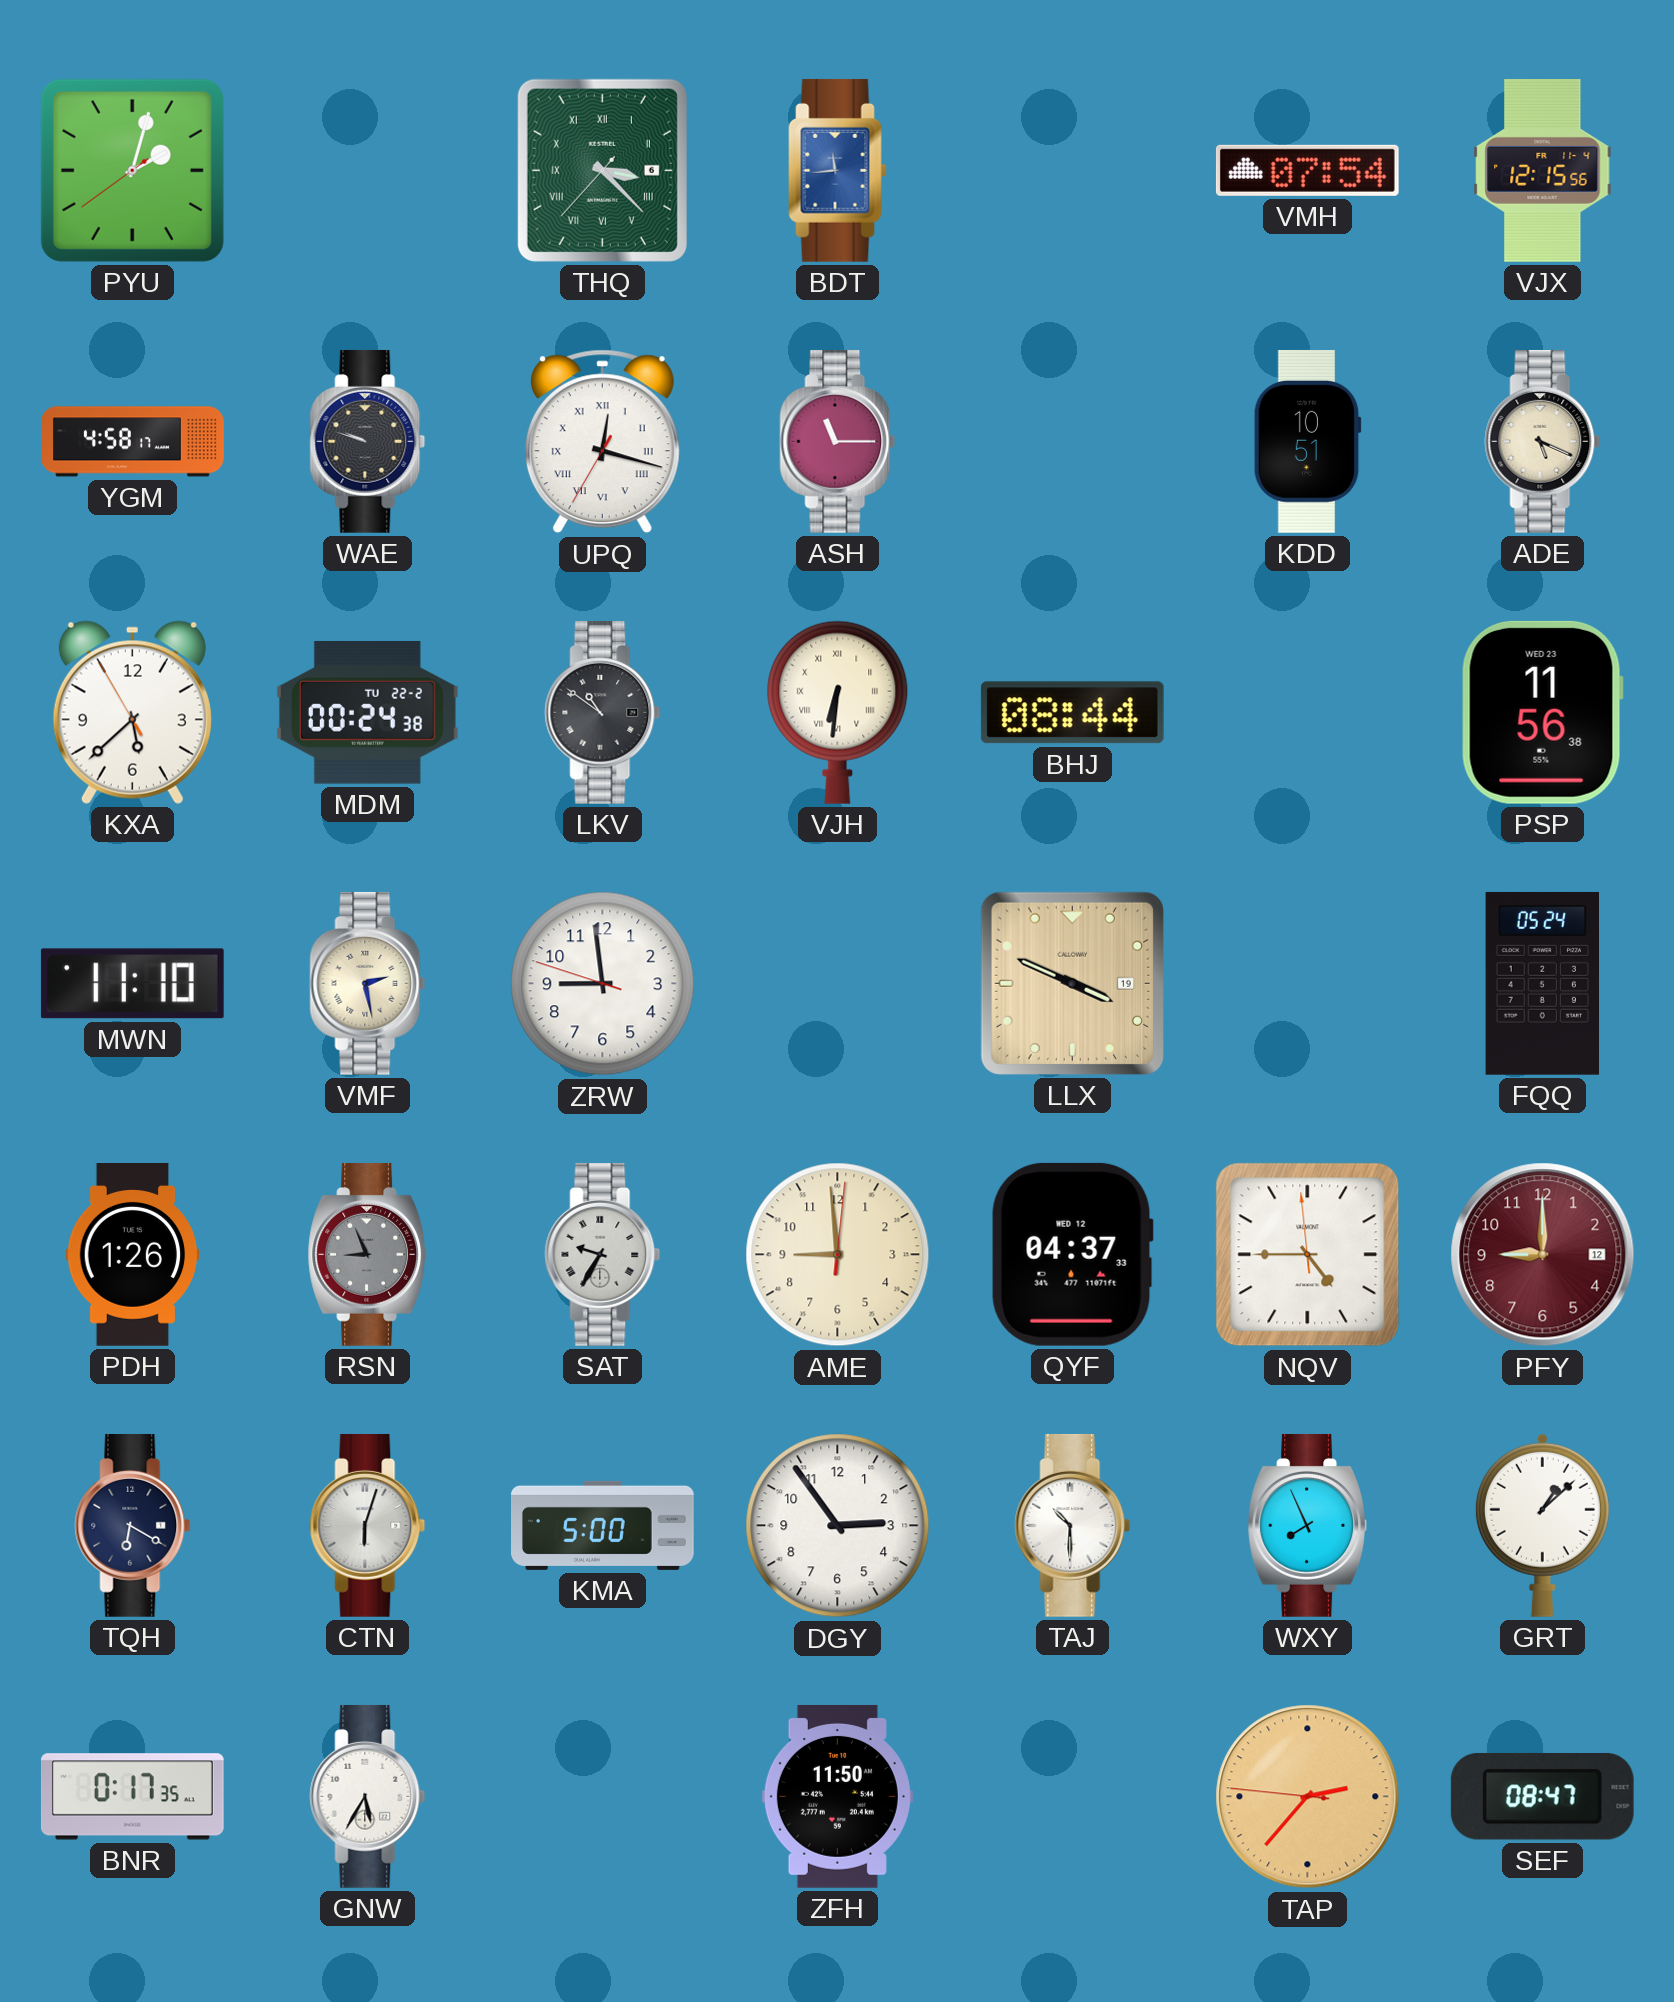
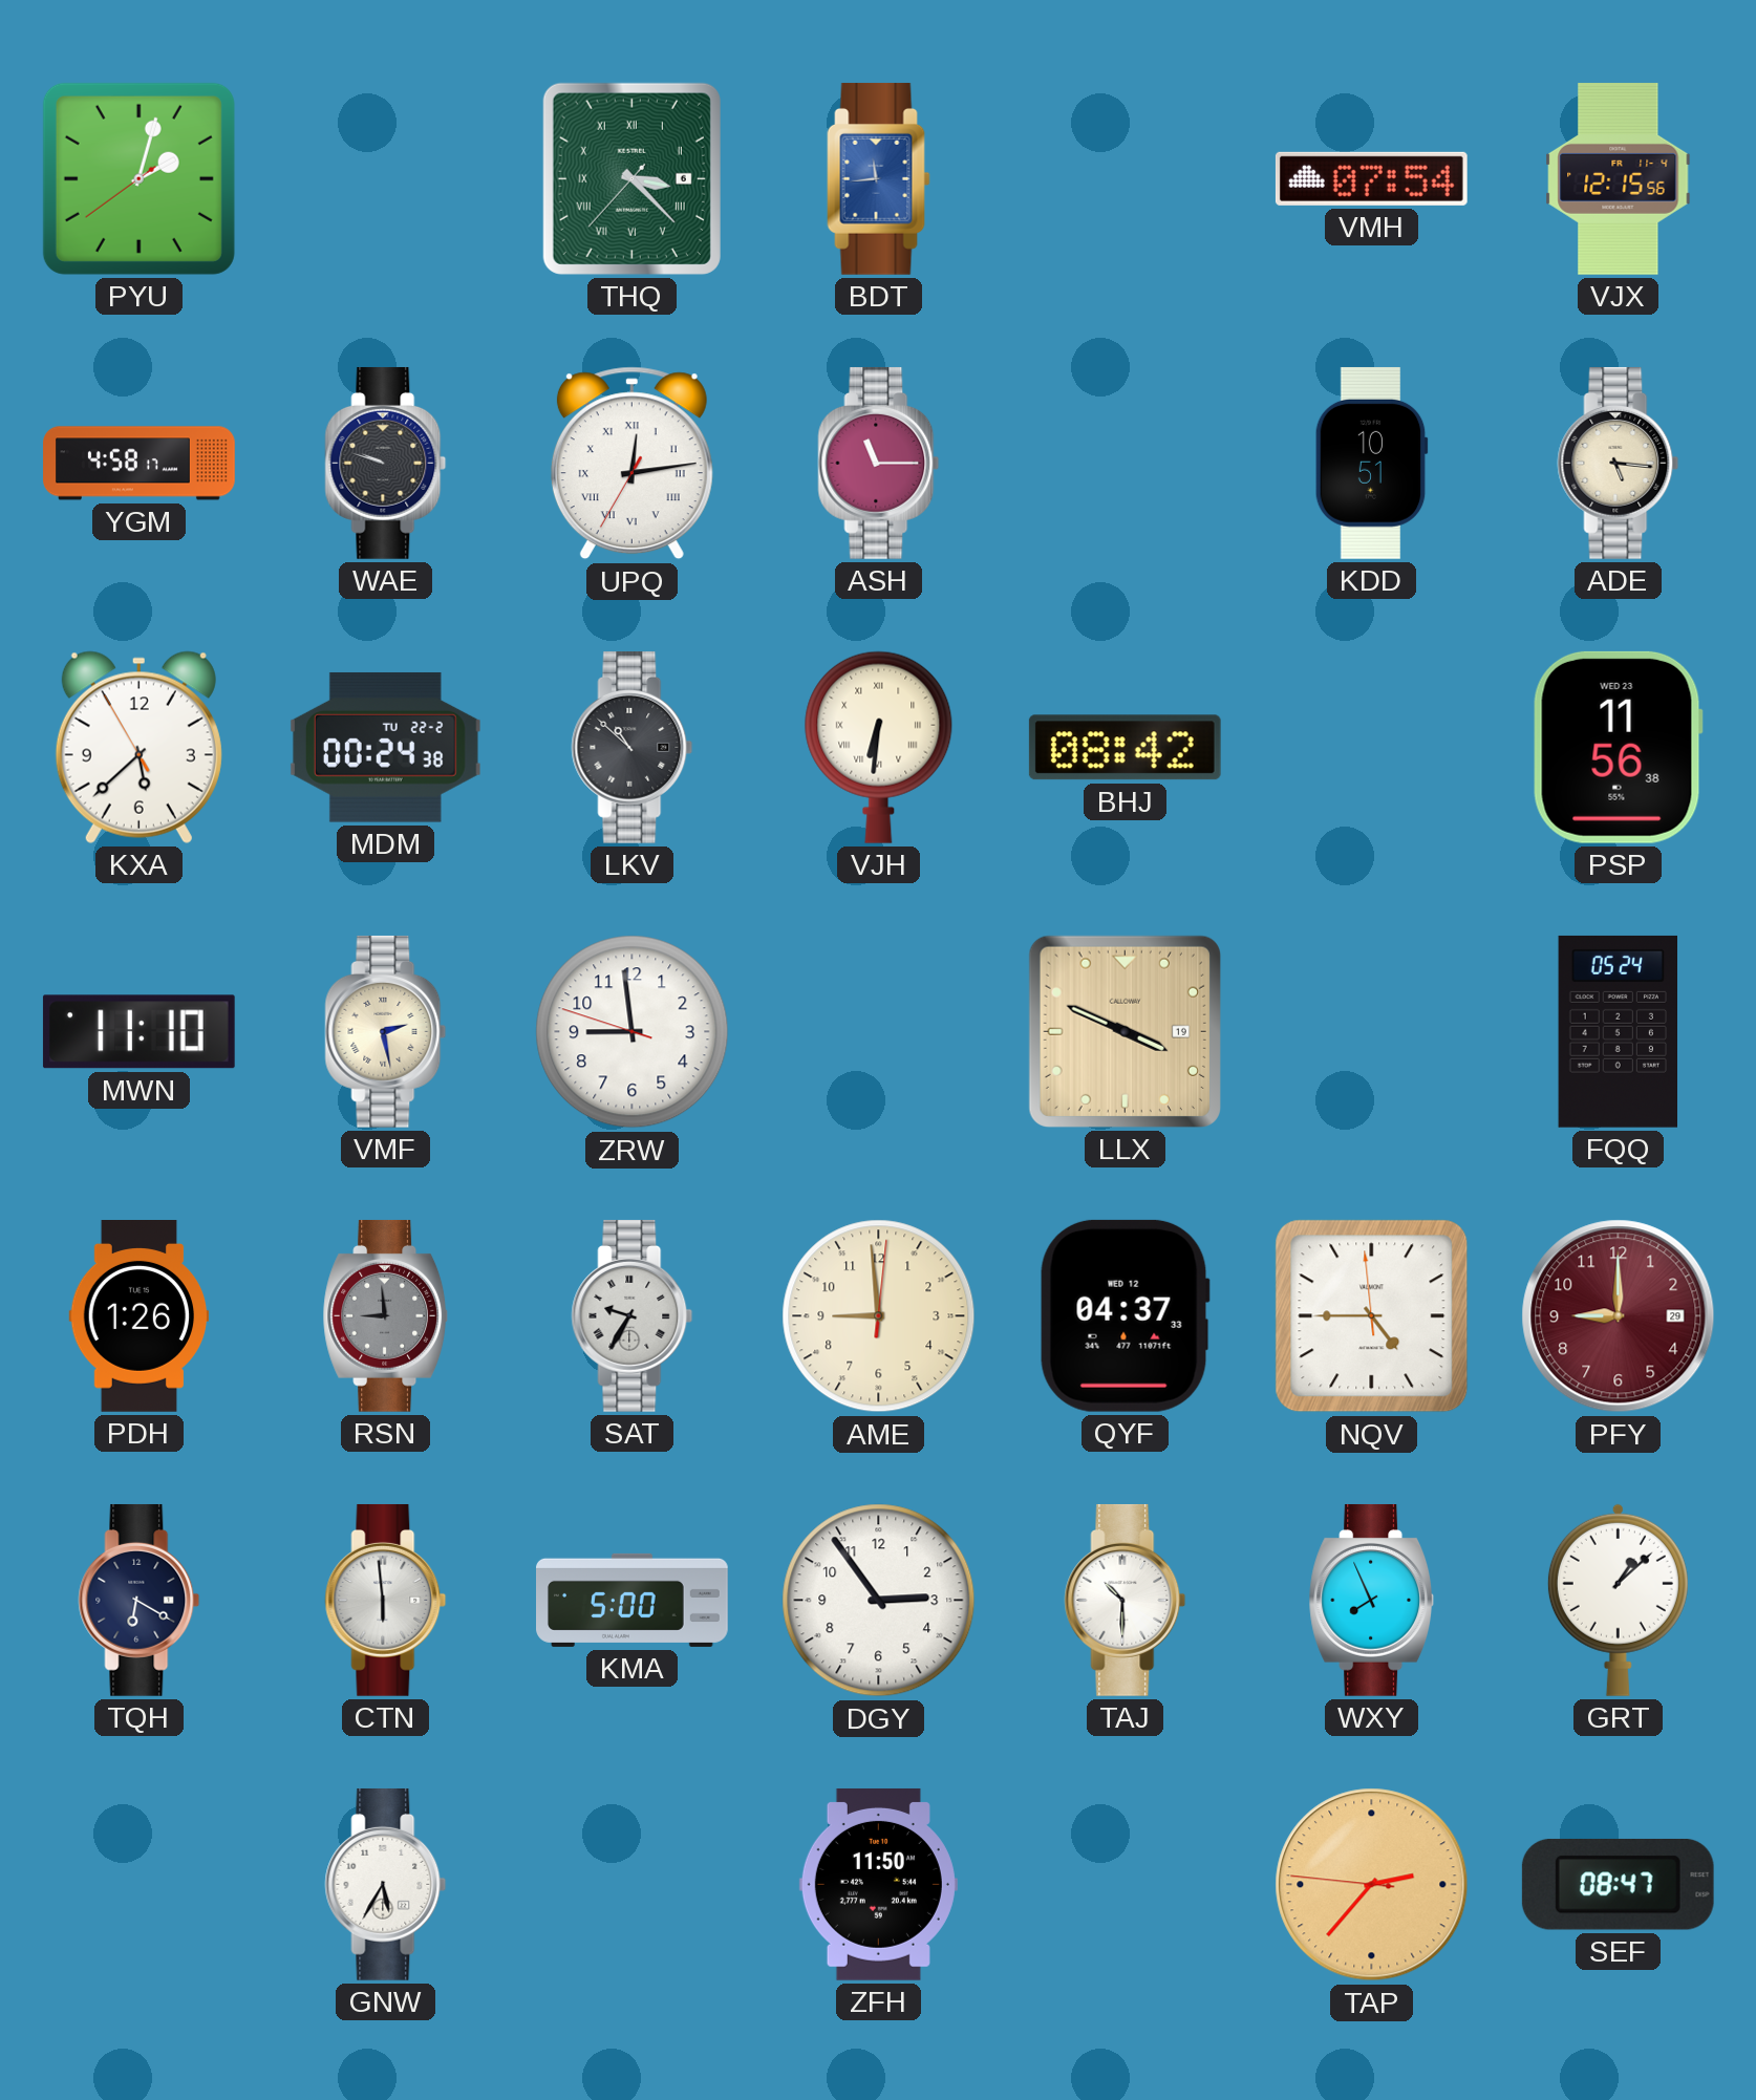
UPQ: 12:17 -> 12:13 (631, 464)
ADE: 5:19 -> 5:16 (1619, 463)
LKV: 10:51 -> 10:52 (633, 747)
BHJ: 08:44 -> 08:42 (1125, 748)
RSN: 8:56 -> 8:59 (385, 1315)
PFY date: 12 -> 29 (1619, 1316)
CTN: 6:03 -> 5:59 (386, 1600)
BNR: 0:17 -> none (132, 1797)
